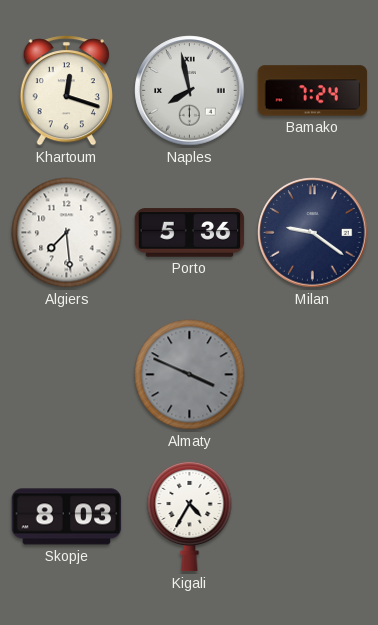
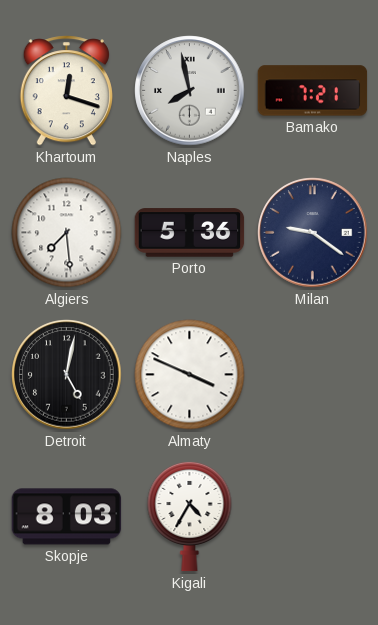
Bamako: 7:24 -> 7:21 (313, 91)
Detroit: none -> 5:02 (67, 375)
Almaty dial: grey -> white (190, 375)
